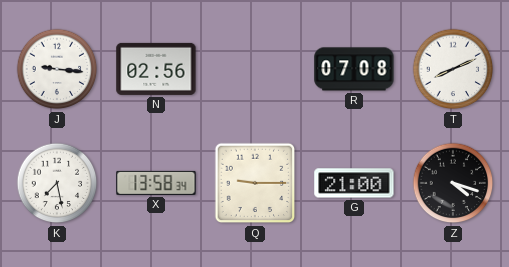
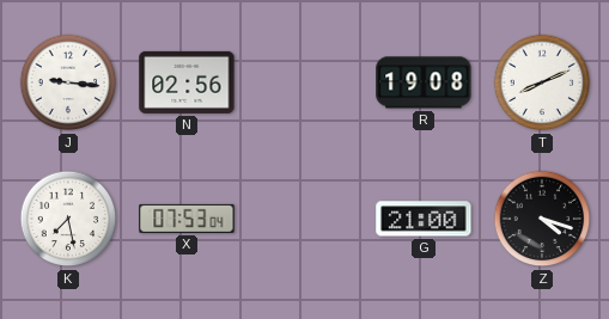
R: 07:08 -> 19:08 (424, 82)
X: 13:58 -> 07:53 (187, 219)
Q: 9:15 -> none (255, 183)
